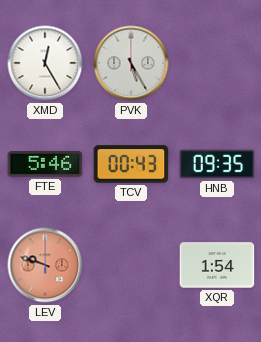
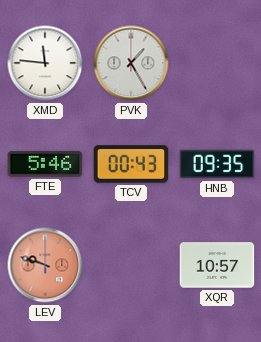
XMD: 12:25 -> 11:46 (45, 63)
PVK: 5:25 -> 1:25 (131, 63)
XQR: 1:54 -> 10:57 (217, 265)
